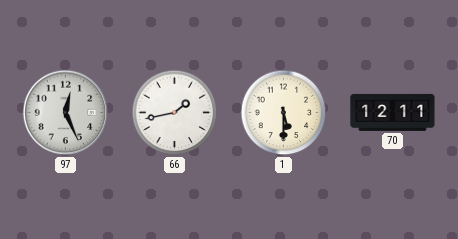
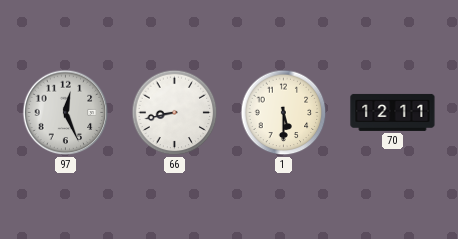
66: 1:43 -> 8:43 (175, 113)
